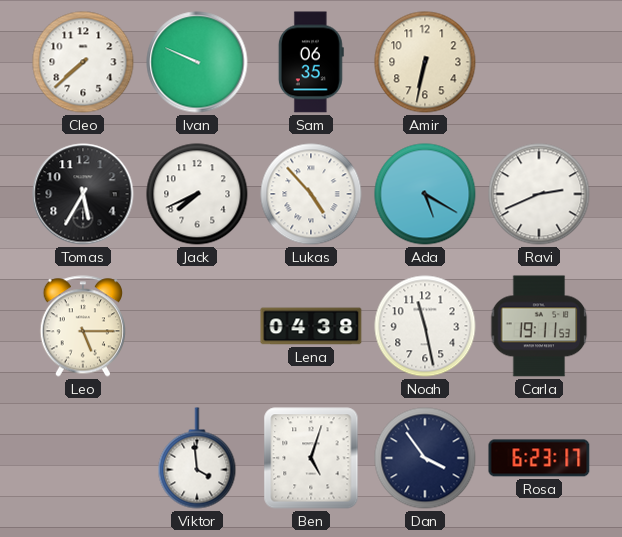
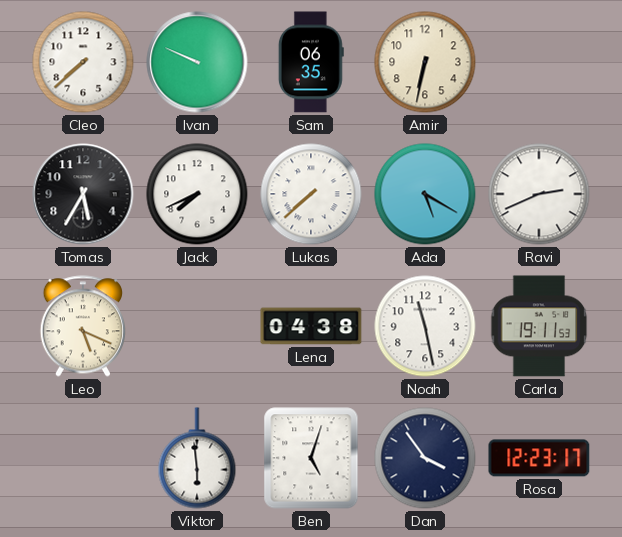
Lukas: 4:53 -> 7:38 (311, 194)
Leo: 5:15 -> 5:19 (82, 326)
Viktor: 3:59 -> 5:59 (197, 458)
Rosa: 6:23 -> 12:23 (539, 458)
